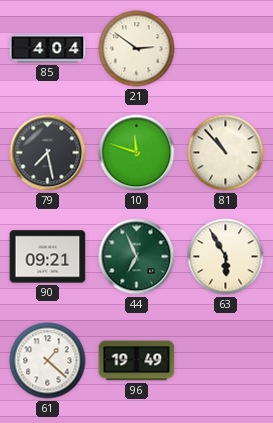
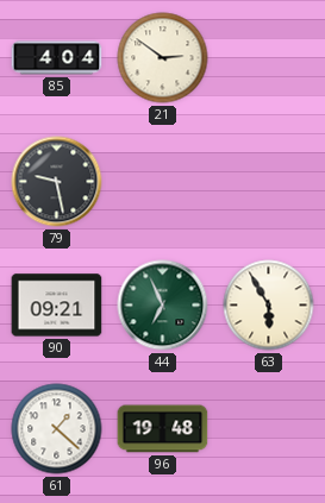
79: 7:28 -> 9:28 (57, 182)
10: 11:48 -> none (137, 153)
81: 10:53 -> none (226, 153)
96: 19:49 -> 19:48 (163, 429)
